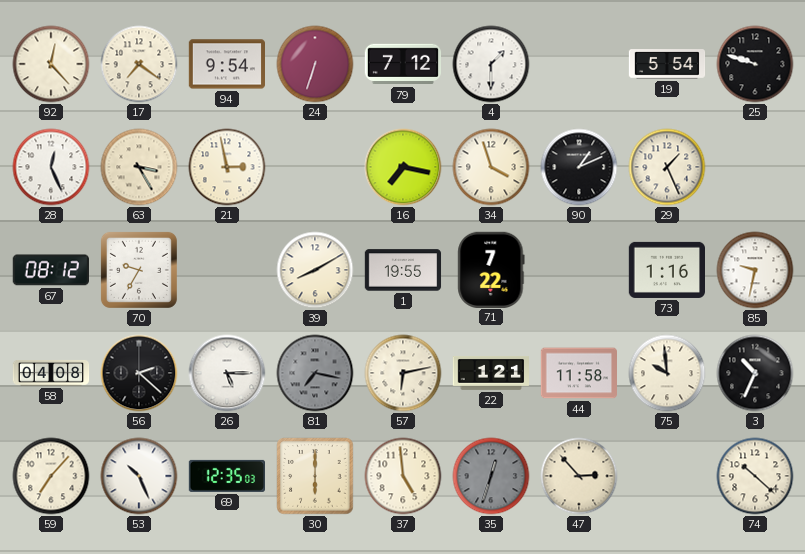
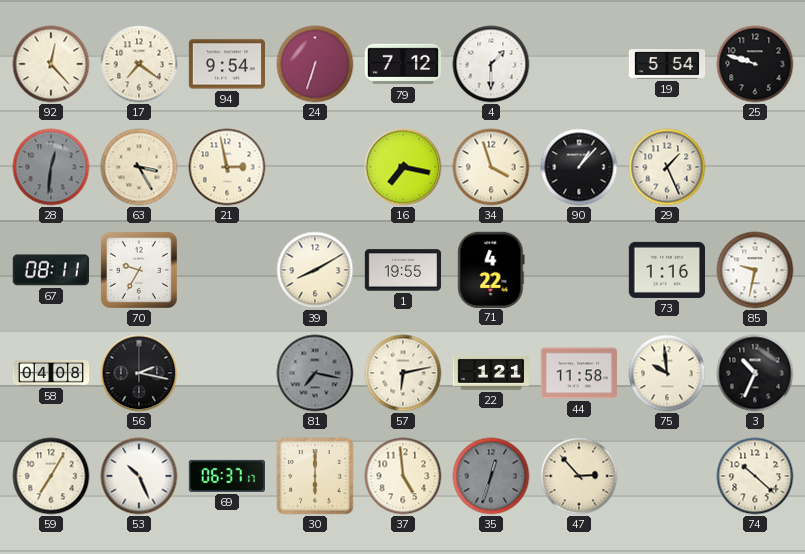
28: 12:26 -> 12:31 (51, 167)
28 dial: white -> grey (51, 167)
90: 1:11 -> 1:07 (579, 167)
67: 08:12 -> 08:11 (51, 270)
71: 7:22 -> 4:22 (491, 269)
56: 2:22 -> 2:17 (139, 373)
26: 5:15 -> none (227, 373)
59: 7:07 -> 7:05 (51, 476)
69: 12:35 -> 06:37 (226, 476)
